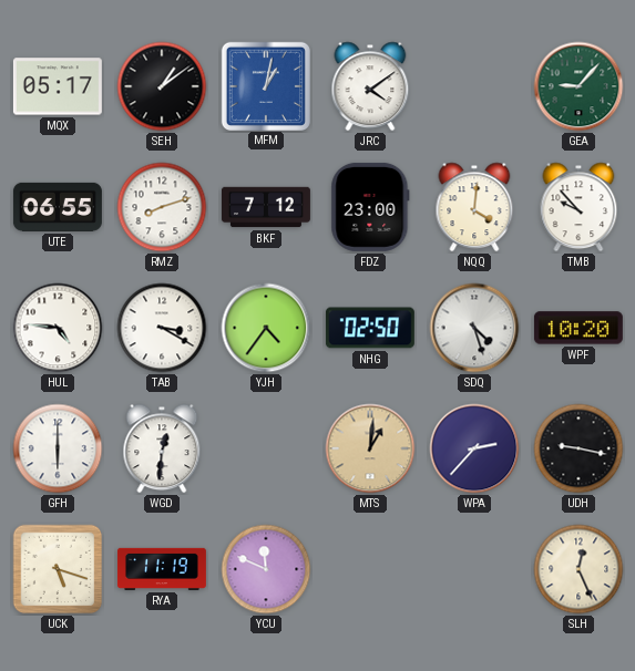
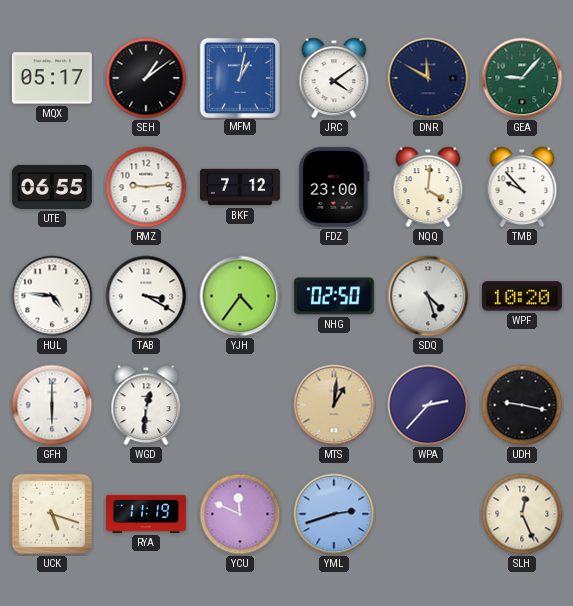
DNR: none -> 11:50 (428, 78)
RMZ: 8:12 -> 9:14 (146, 187)
YML: none -> 2:42 (334, 514)
